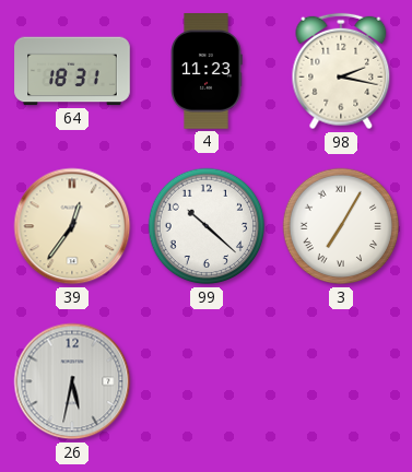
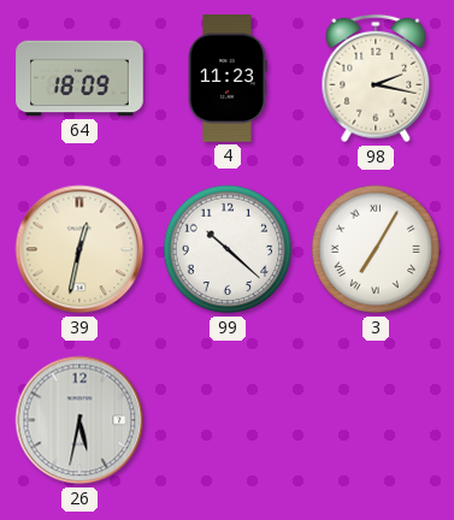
64: 18:31 -> 18:09 (79, 78)
39: 12:36 -> 12:32 (79, 249)
